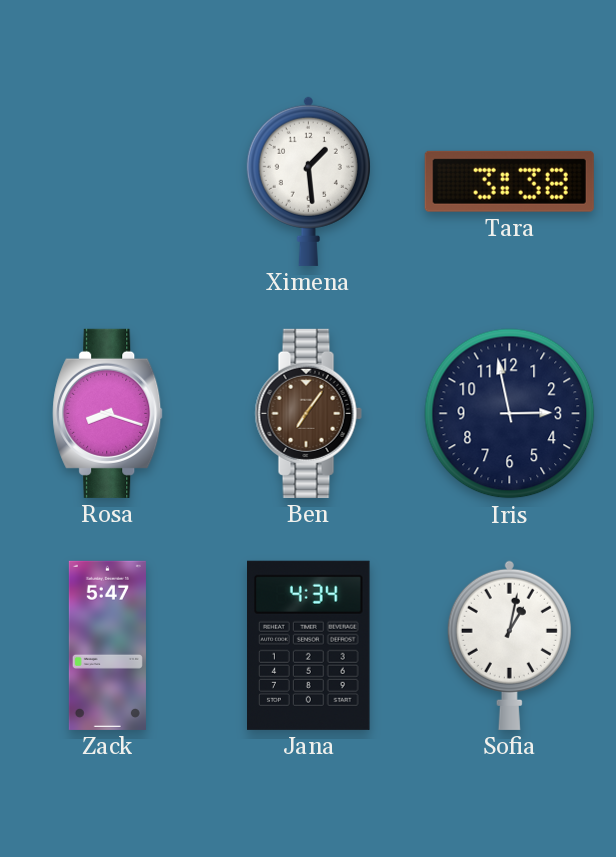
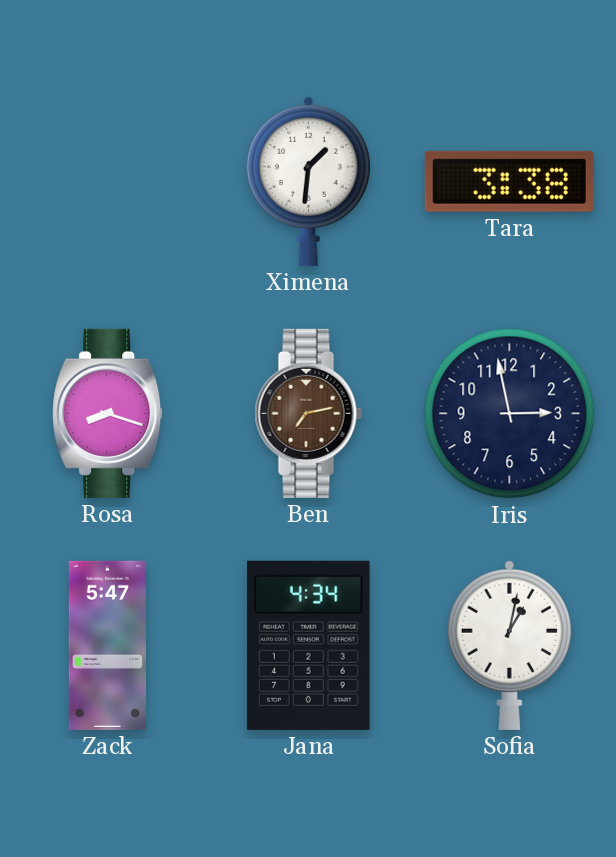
Ximena: 1:29 -> 1:31 (308, 181)
Ben: 7:06 -> 7:13 (308, 413)
